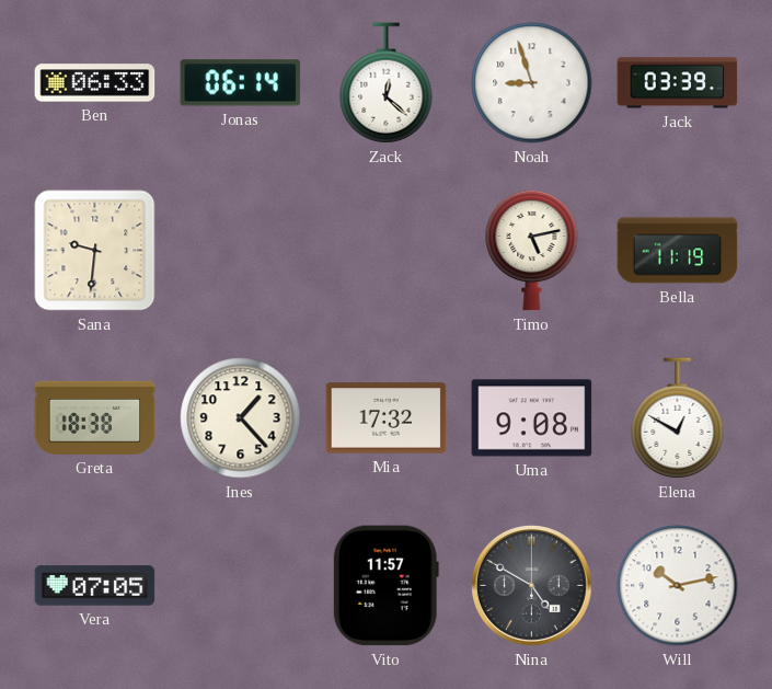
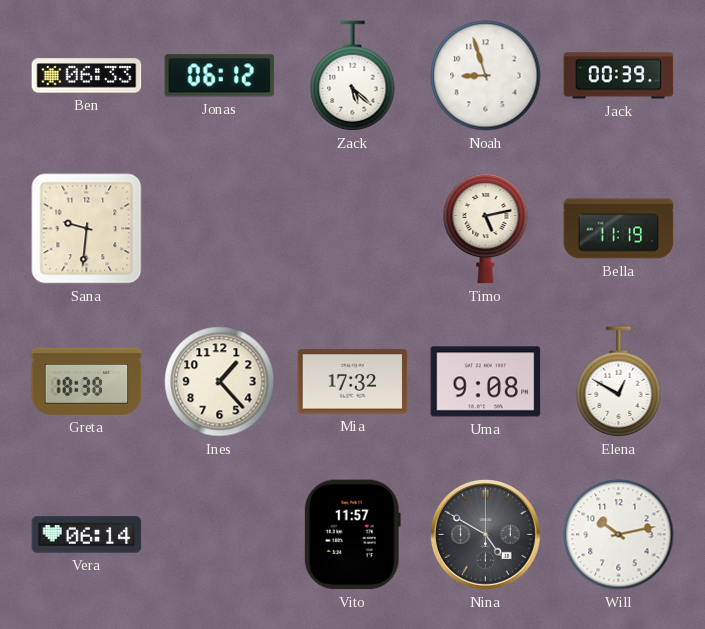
Jonas: 06:14 -> 06:12 (220, 76)
Zack: 12:22 -> 5:22 (353, 76)
Jack: 03:39 -> 00:39 (619, 76)
Vera: 07:05 -> 06:14 (87, 535)
